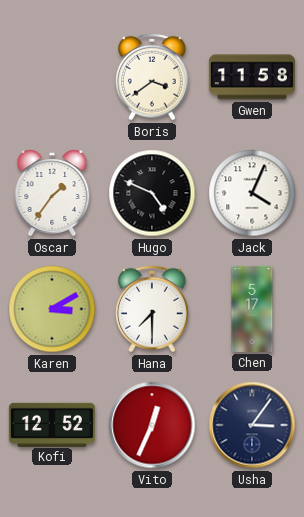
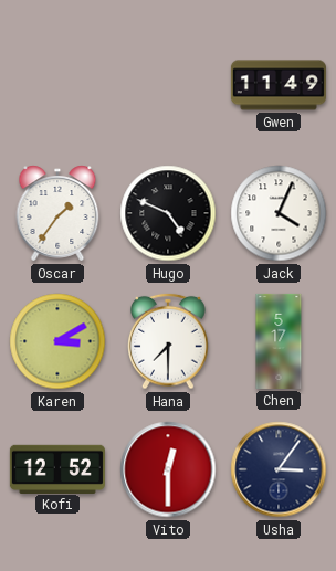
Boris: 3:39 -> none (152, 77)
Gwen: 11:58 -> 11:49 (279, 85)
Vito: 12:34 -> 12:30 (168, 469)
